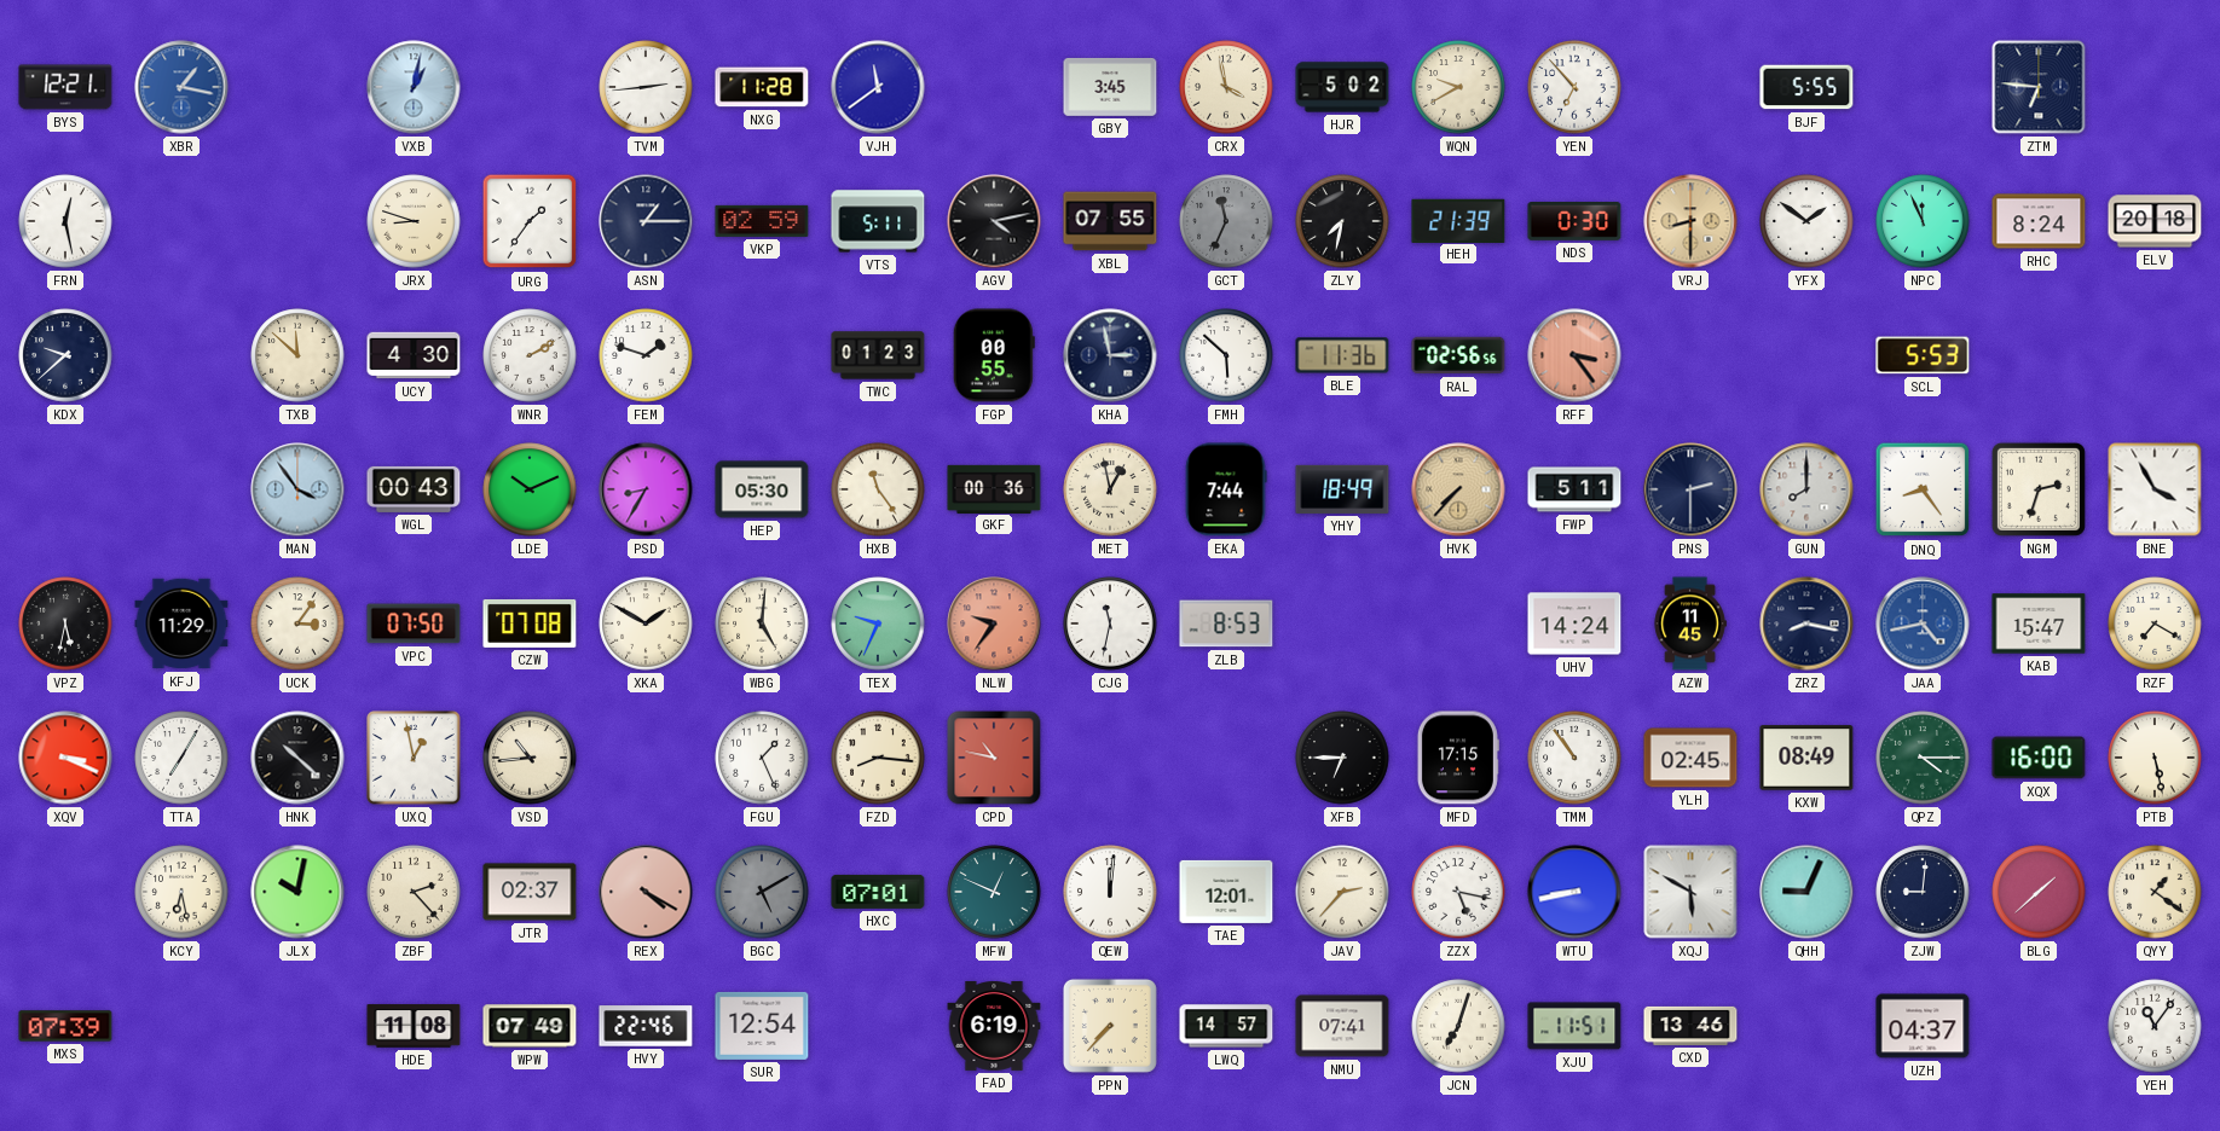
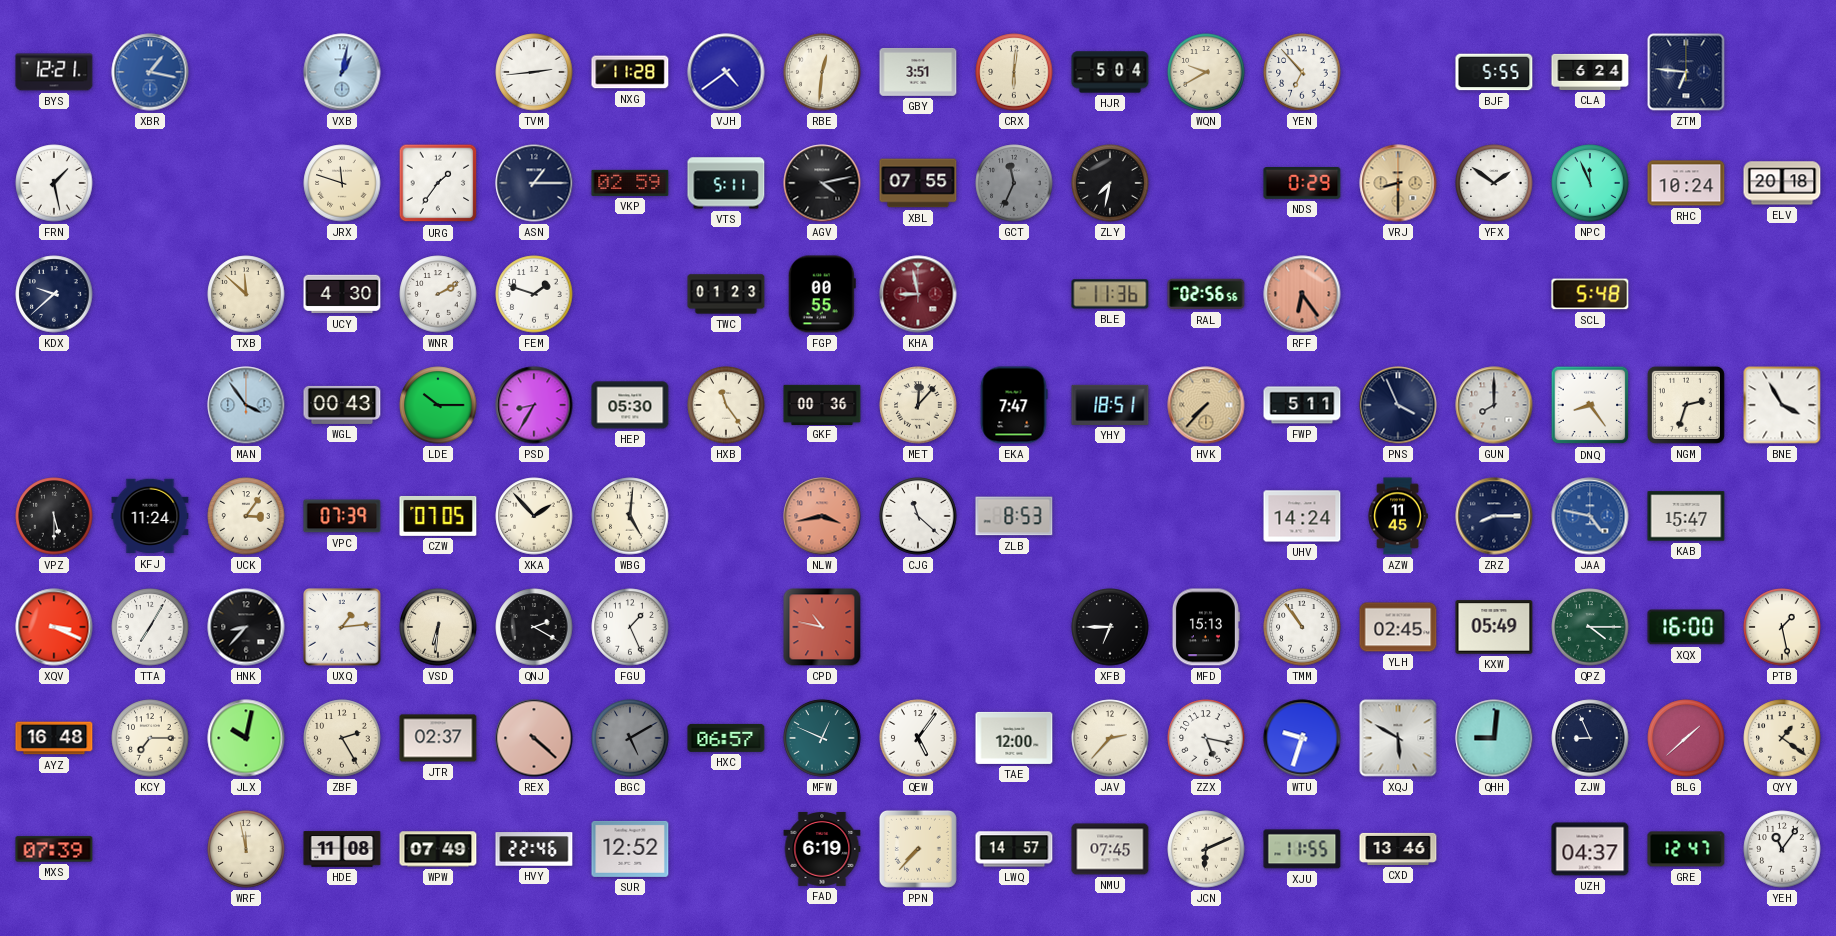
VJH: 11:39 -> 4:39 (726, 72)
RBE: none -> 12:31 (822, 72)
GBY: 3:45 -> 3:51 (918, 72)
CRX: 3:58 -> 6:01 (1014, 72)
HJR: 5:02 -> 5:04 (1110, 72)
CLA: none -> 6:24 (1590, 72)
FRN: 12:28 -> 1:28 (54, 183)
JRX: 8:48 -> 11:48 (342, 183)
HEH: 21:39 -> none (1458, 220)
NDS: 0:30 -> 0:29 (1302, 184)
RHC: 8:24 -> 10:24 (1686, 183)
KHA: 2:58 -> 8:58 (918, 294)
KHA dial: navy -> burgundy (918, 294)
FMH: 5:52 -> none (1226, 355)
RFF: 3:24 -> 6:24 (1302, 294)
SCL: 5:53 -> 5:48 (1590, 294)
LDE: 10:11 -> 10:15 (438, 405)
MET: 12:58 -> 12:07 (918, 405)
EKA: 7:44 -> 7:47 (1014, 405)
YHY: 18:49 -> 18:51 (1110, 405)
PNS: 2:30 -> 3:56 (1398, 405)
VPZ: 5:32 -> 5:30 (54, 516)
KFJ: 11:29 -> 11:24 (150, 516)
VPC: 07:50 -> 07:39 (342, 516)
CZW: 07:08 -> 07:05 (438, 516)
XKA: 1:50 -> 1:53 (534, 516)
TEX: 9:34 -> none (878, 623)
NLW: 9:36 -> 3:43 (822, 516)
CJG: 11:32 -> 11:22 (918, 516)
ZRZ: 8:17 -> 8:15 (1494, 516)
JAA: 4:43 -> 4:47 (1590, 516)
RZF: 7:20 -> none (2155, 623)
HNK: 10:22 -> 8:37 (246, 627)
UXQ: 12:58 -> 1:14 (342, 627)
VSD: 10:44 -> 6:31 (438, 627)
QNJ: none -> 2:20 (534, 627)
FZD: 8:16 -> none (878, 758)
MFD: 17:15 -> 15:13 (1206, 627)
KXW: 08:49 -> 05:49 (1494, 627)
PTB: 5:28 -> 1:28 (1782, 627)
AYZ: none -> 16:48 (54, 738)
KCY: 6:28 -> 7:15 (150, 738)
ZBF: 2:23 -> 2:25 (342, 738)
REX: 4:20 -> 4:22 (534, 738)
HXC: 07:01 -> 06:57 (726, 738)
QEW: 12:01 -> 5:06 (918, 738)
TAE: 12:01 -> 12:00 (1014, 738)
WTU: 8:43 -> 9:33 (1302, 738)
QHH: 9:04 -> 9:01 (1494, 738)
ZJW: 9:01 -> 8:56 (1590, 738)
WRF: none -> 11:58 (246, 849)
SUR: 12:54 -> 12:52 (630, 849)
NMU: 07:41 -> 07:45 (1110, 849)
JCN: 7:03 -> 6:11 (1206, 849)
XJU: 11:51 -> 11:55 (1302, 849)
GRE: none -> 12:47 (1686, 849)
